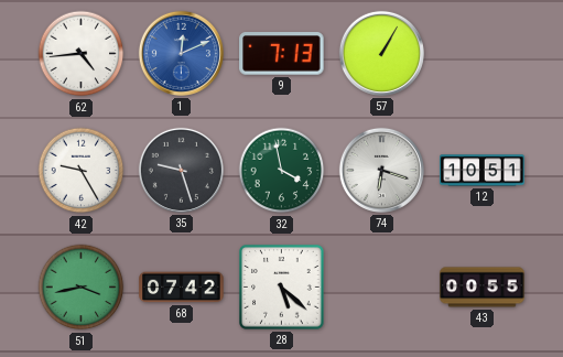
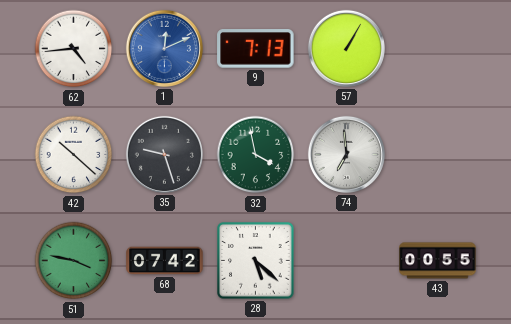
42: 9:25 -> 10:22 (74, 155)
74: 6:18 -> 6:59 (346, 154)
12: 10:51 -> none (483, 171)
51: 3:43 -> 3:47 (74, 261)
